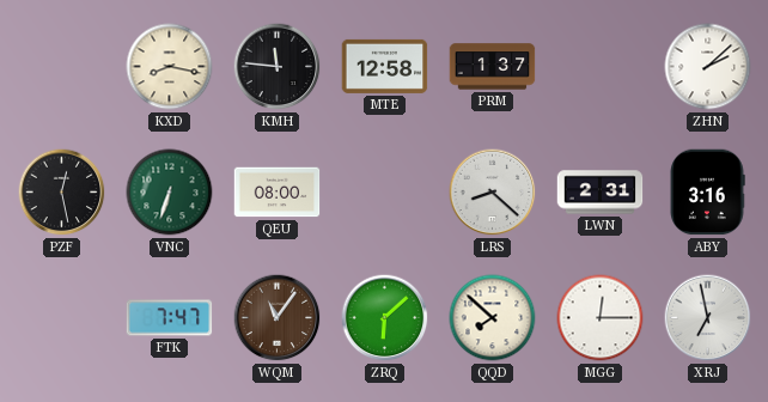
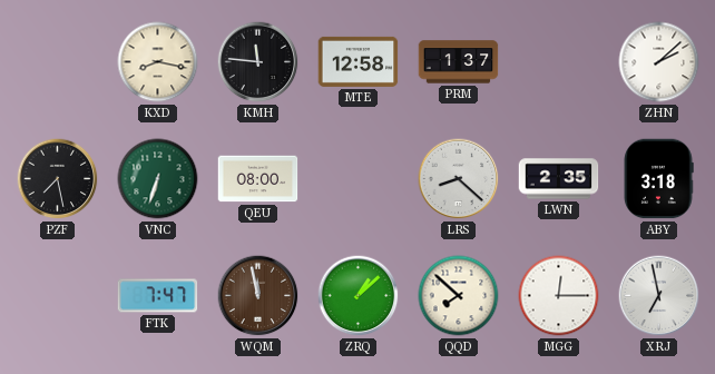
PZF: 12:28 -> 7:28 (58, 179)
LWN: 2:31 -> 2:35 (559, 179)
ABY: 3:16 -> 3:18 (658, 179)
WQM: 11:06 -> 11:58 (258, 296)
ZRQ: 6:08 -> 1:08 (359, 296)
